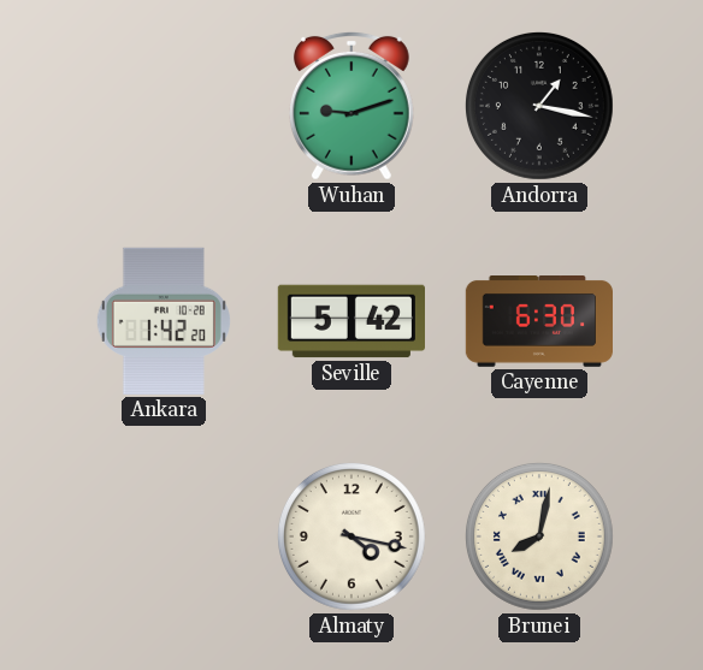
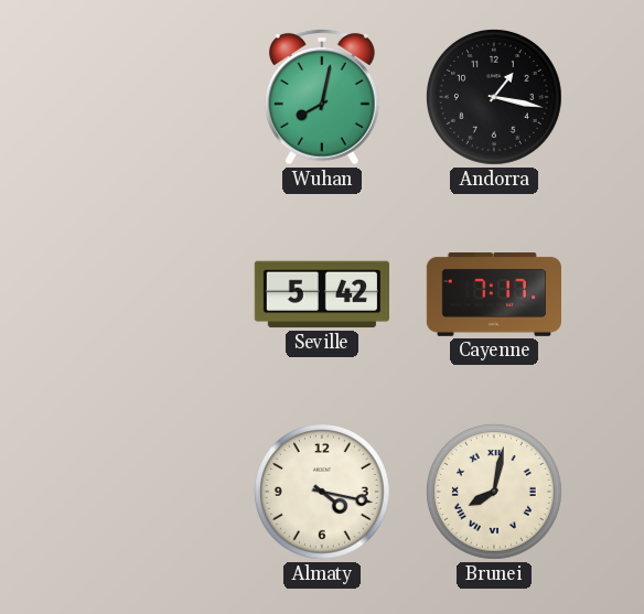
Wuhan: 9:12 -> 8:02 (322, 97)
Ankara: 1:42 -> none (164, 321)
Cayenne: 6:30 -> 7:17 (493, 295)
